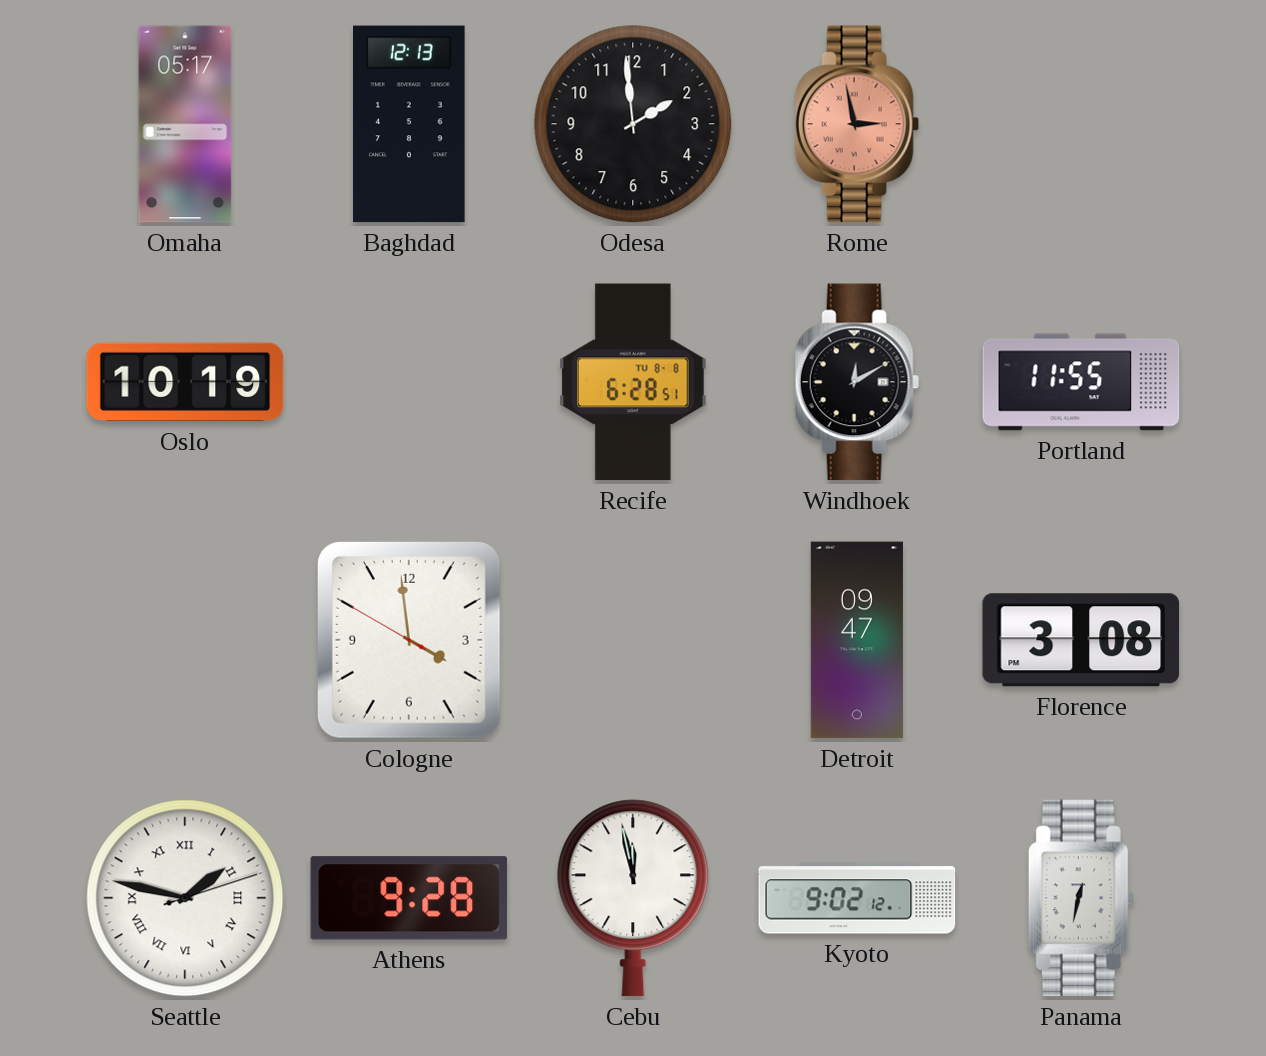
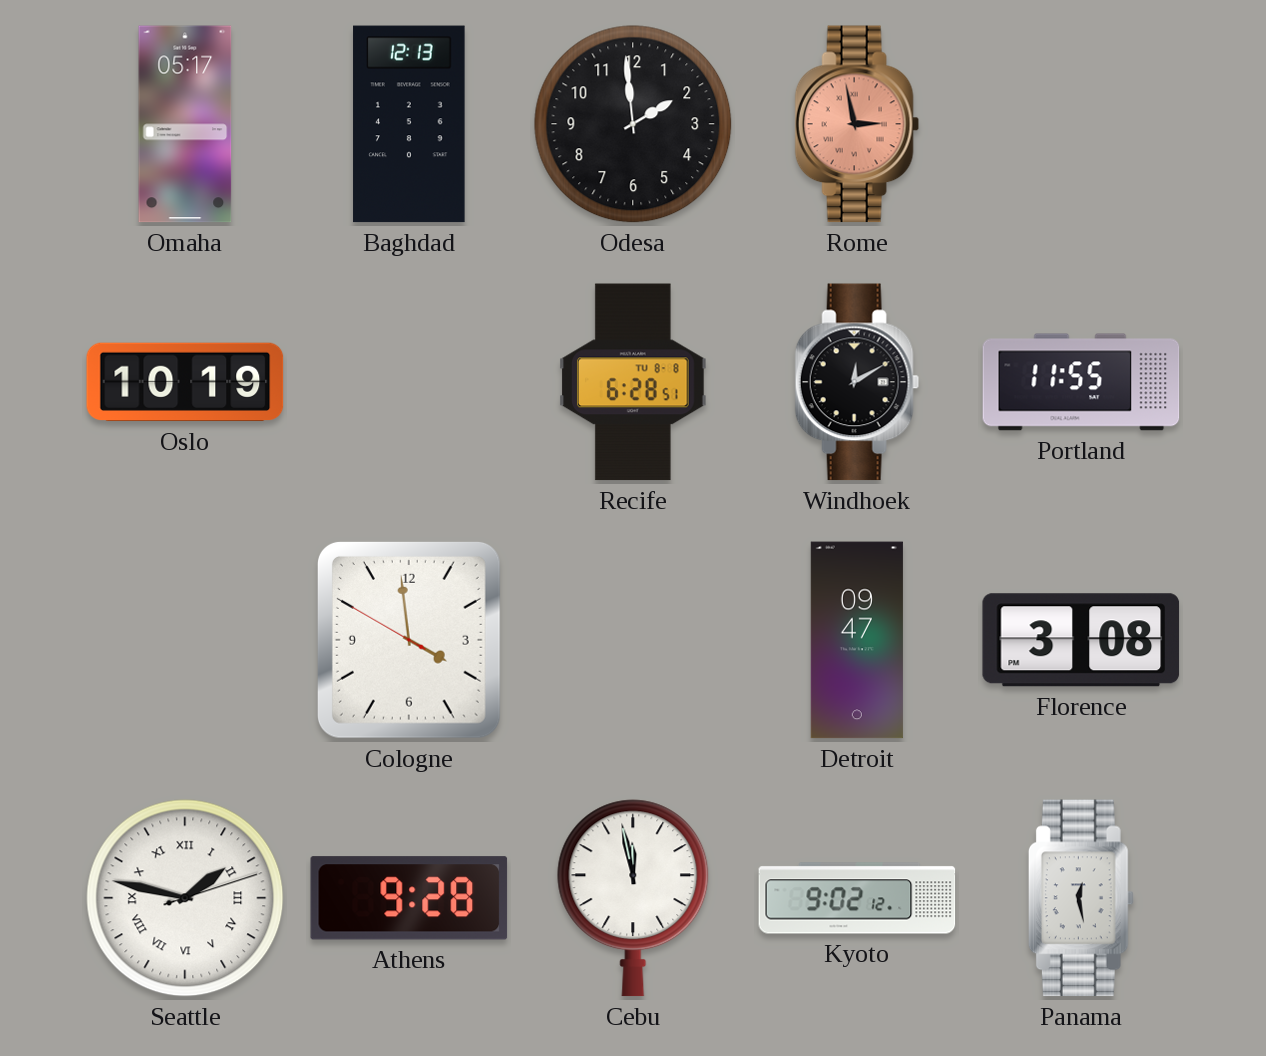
Panama: 12:32 -> 12:28 (1081, 898)
